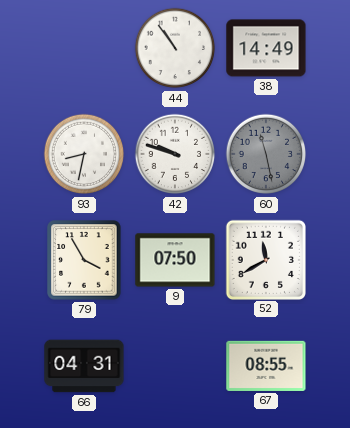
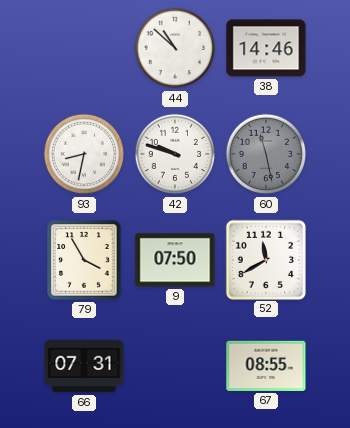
44: 10:54 -> 10:52 (175, 48)
38: 14:49 -> 14:46 (266, 48)
66: 04:31 -> 07:31 (84, 366)
